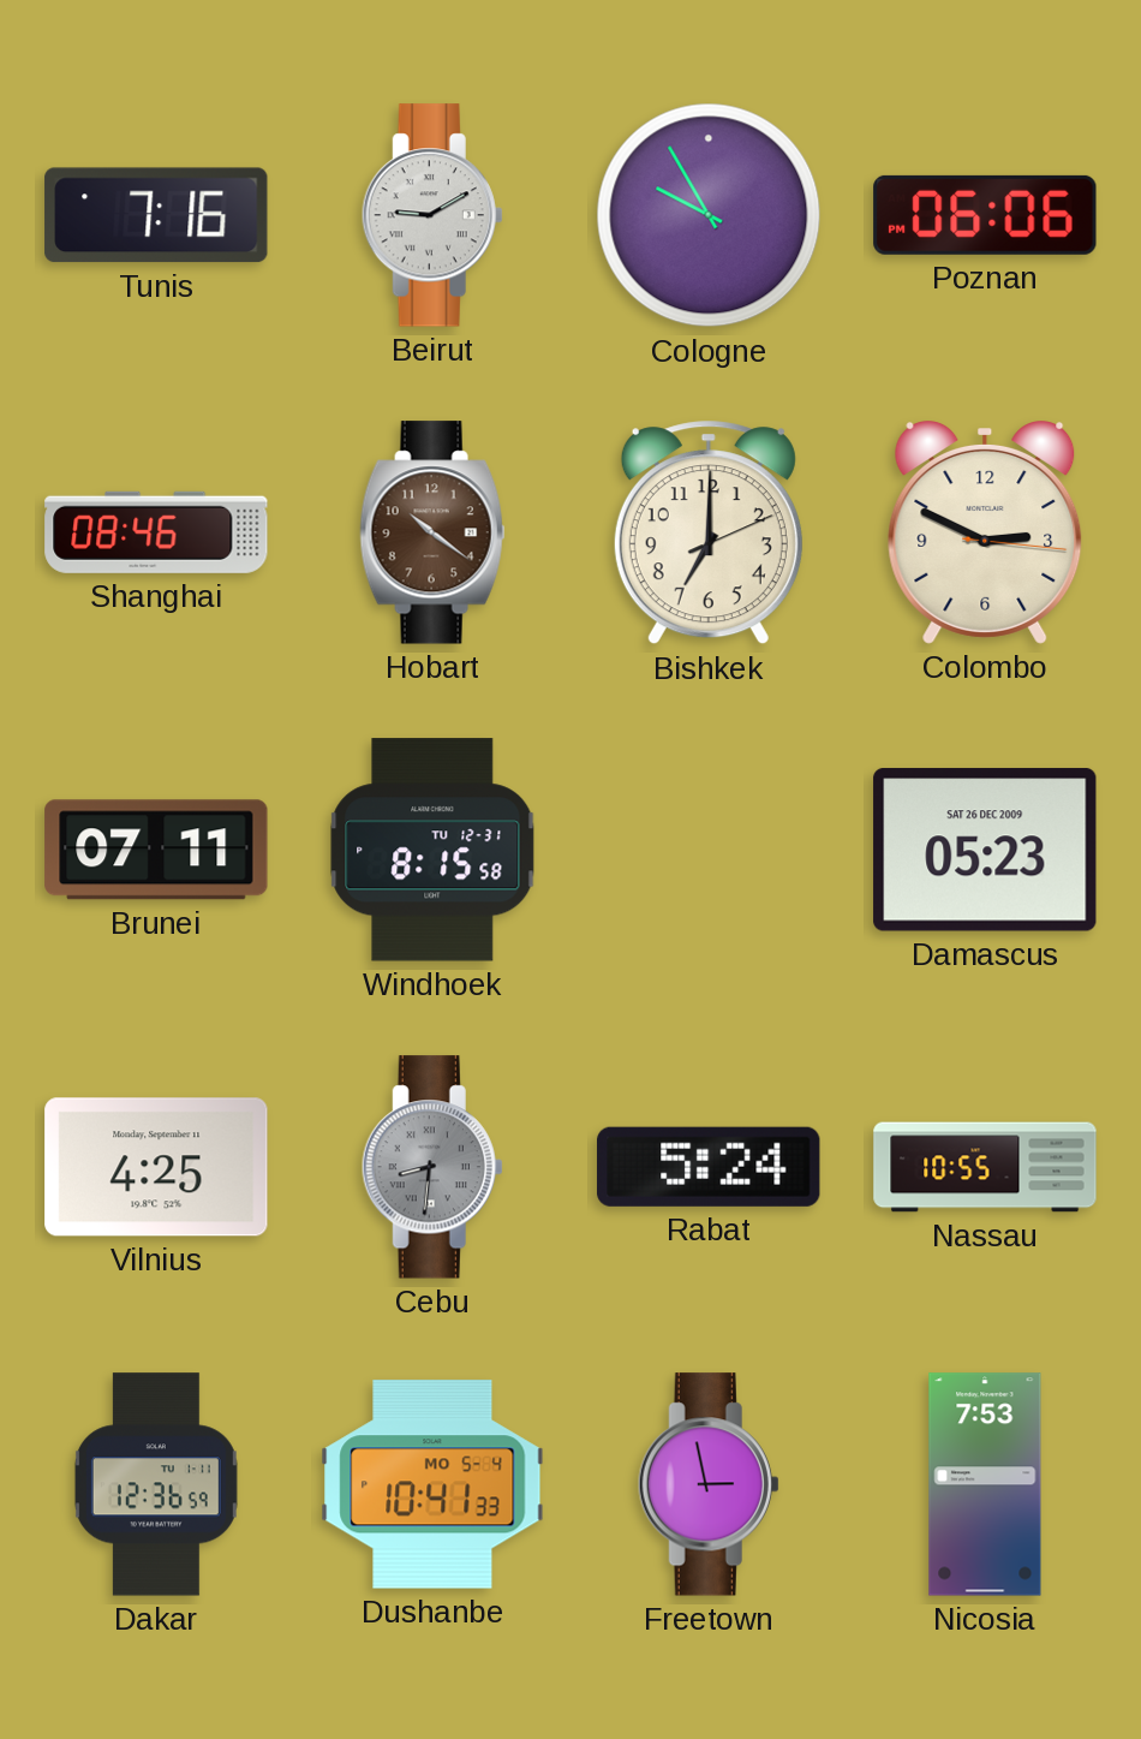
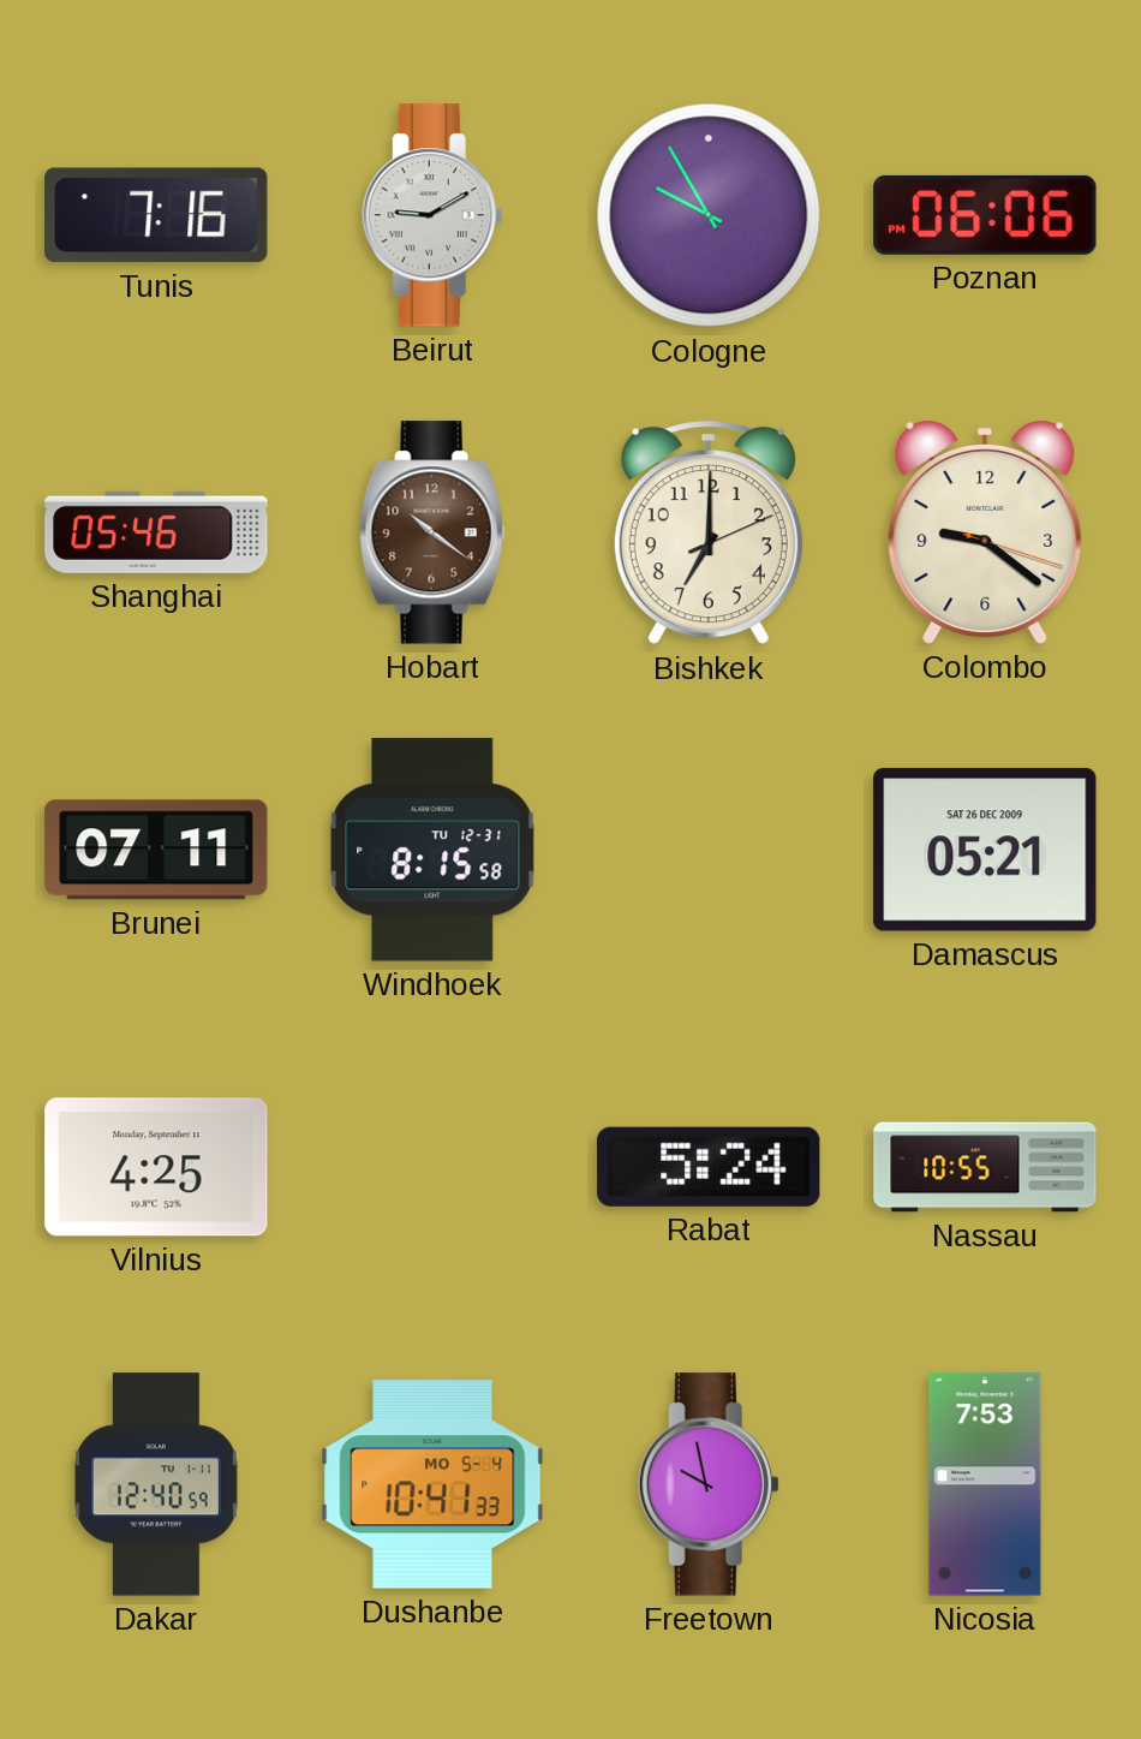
Shanghai: 08:46 -> 05:46 (156, 532)
Colombo: 2:49 -> 9:21 (985, 534)
Damascus: 05:23 -> 05:21 (985, 850)
Cebu: 8:31 -> none (432, 1167)
Dakar: 12:36 -> 12:40 (156, 1484)
Freetown: 2:58 -> 9:58 (709, 1484)
